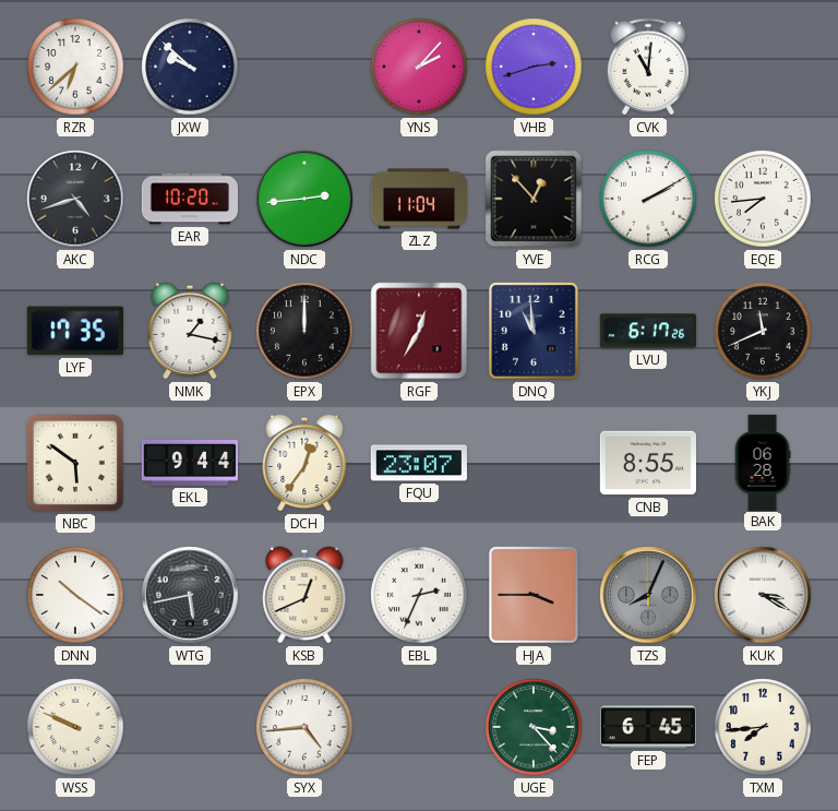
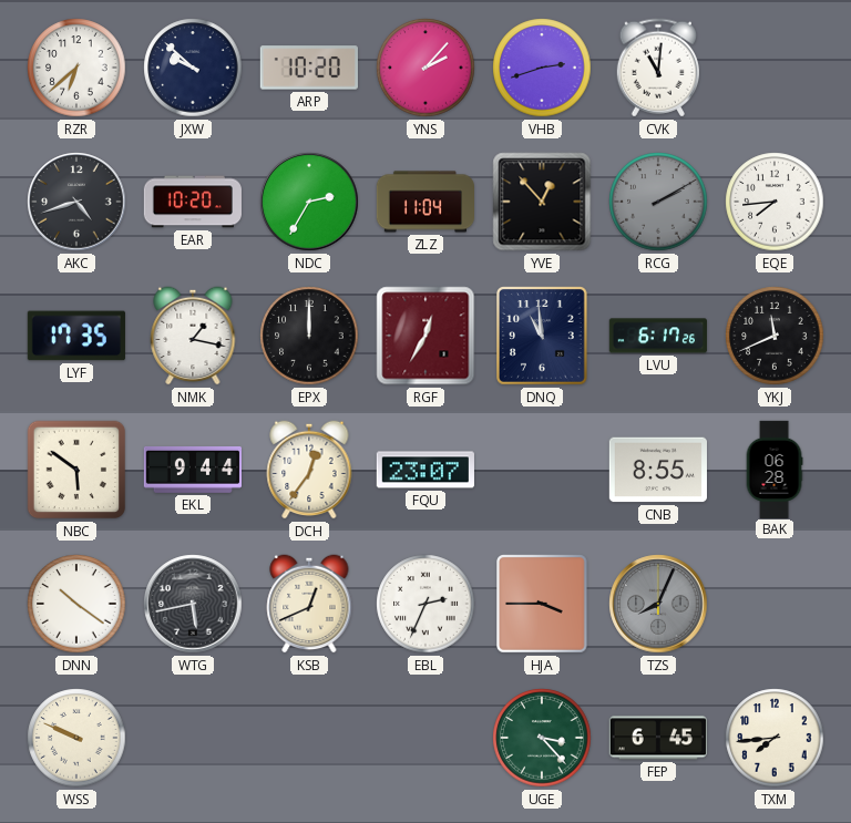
ARP: none -> 10:20 (309, 68)
NDC: 2:44 -> 2:35 (309, 202)
RCG dial: white -> grey (658, 202)
KUK: 3:20 -> none (763, 595)
SYX: 4:44 -> none (304, 727)
